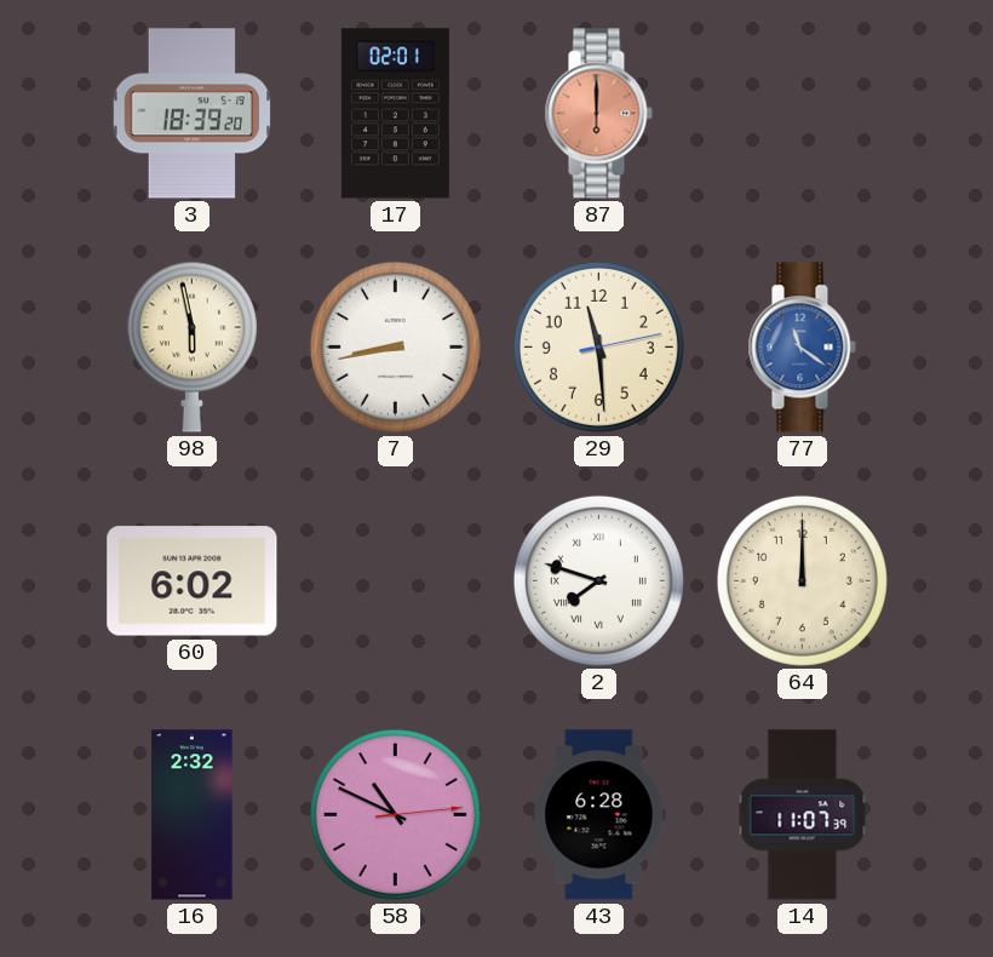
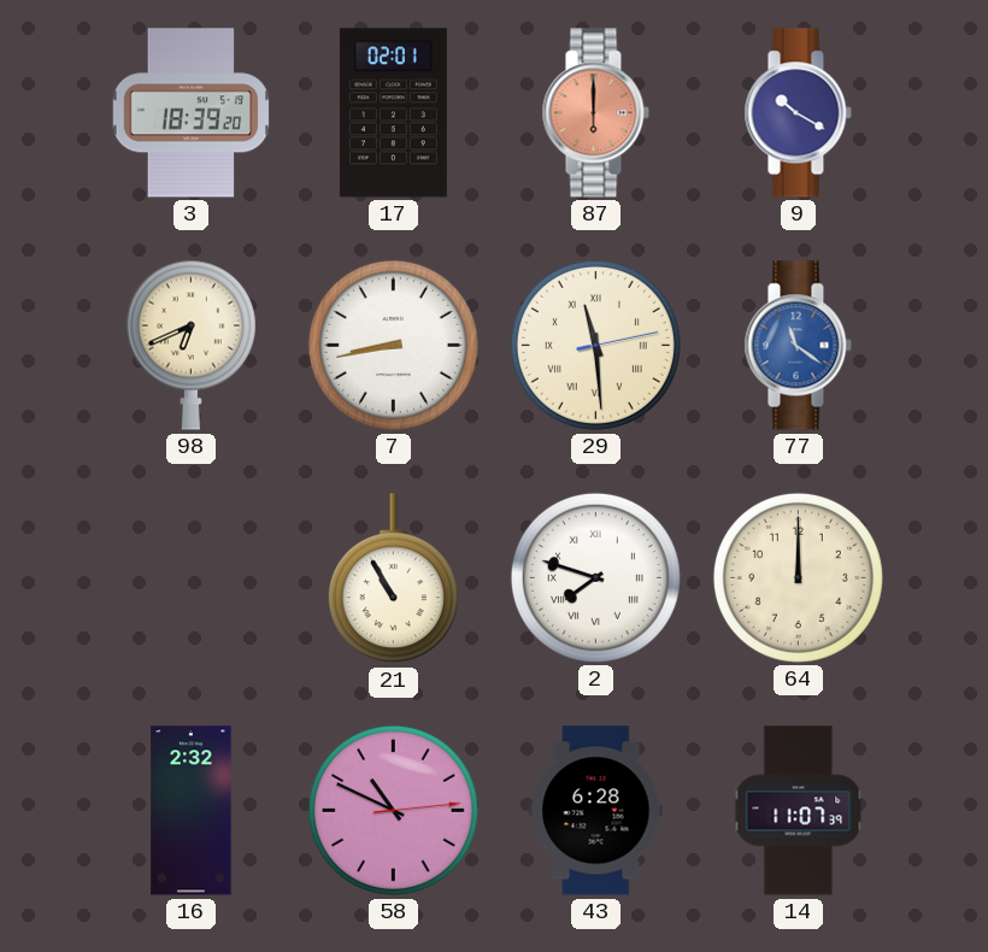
9: none -> 10:20 (798, 113)
98: 5:58 -> 6:41 (190, 345)
29 numerals: Arabic -> Roman (595, 345)
60: 6:02 -> none (193, 581)
21: none -> 10:55 (393, 578)
